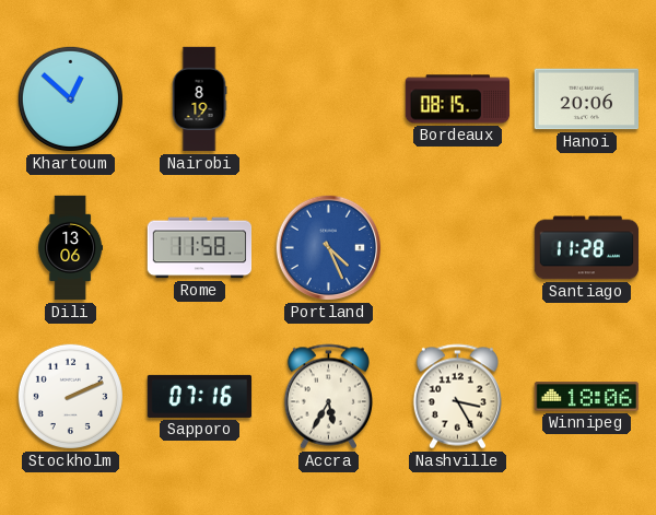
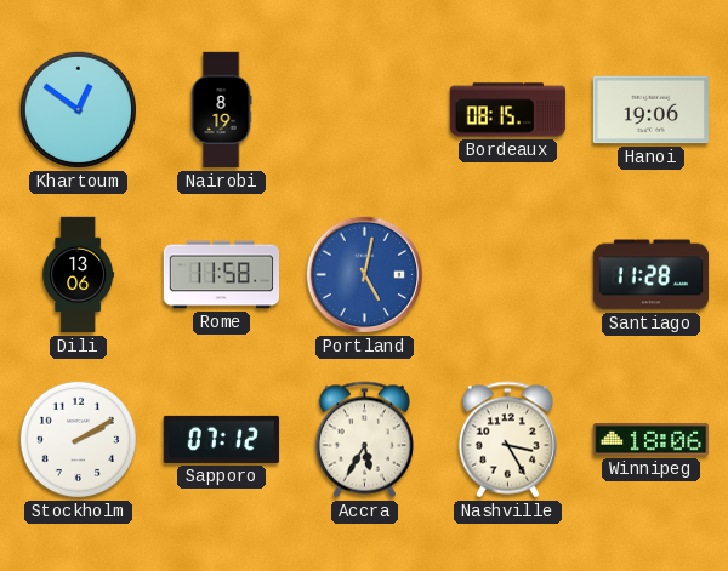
Khartoum: 12:52 -> 12:51 (78, 109)
Hanoi: 20:06 -> 19:06 (650, 110)
Portland: 4:26 -> 5:02 (365, 275)
Stockholm: 2:11 -> 2:10 (78, 439)
Sapporo: 07:16 -> 07:12 (222, 439)
